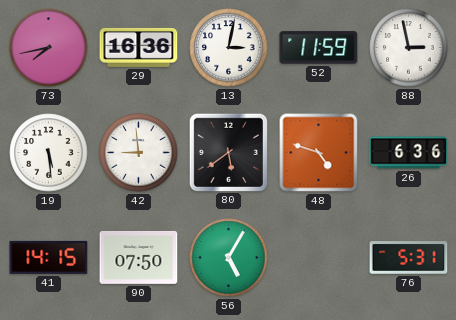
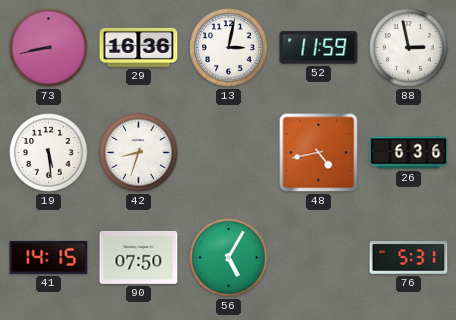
73: 7:43 -> 8:43 (49, 48)
42: 8:59 -> 8:33 (139, 153)
80: 5:39 -> none (228, 152)
48: 4:48 -> 4:43 (319, 153)
